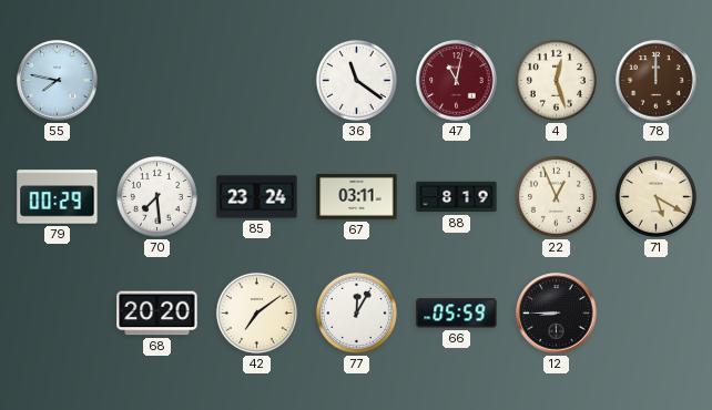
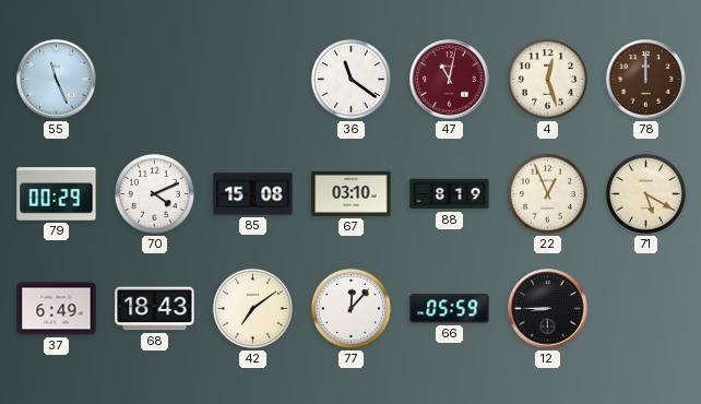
55: 7:47 -> 11:26 (57, 80)
70: 7:29 -> 4:11 (154, 193)
85: 23:24 -> 15:08 (253, 194)
67: 03:11 -> 03:10 (352, 193)
37: none -> 6:49 (57, 309)
68: 20:20 -> 18:43 (155, 309)
77: 12:05 -> 12:07 (350, 308)
